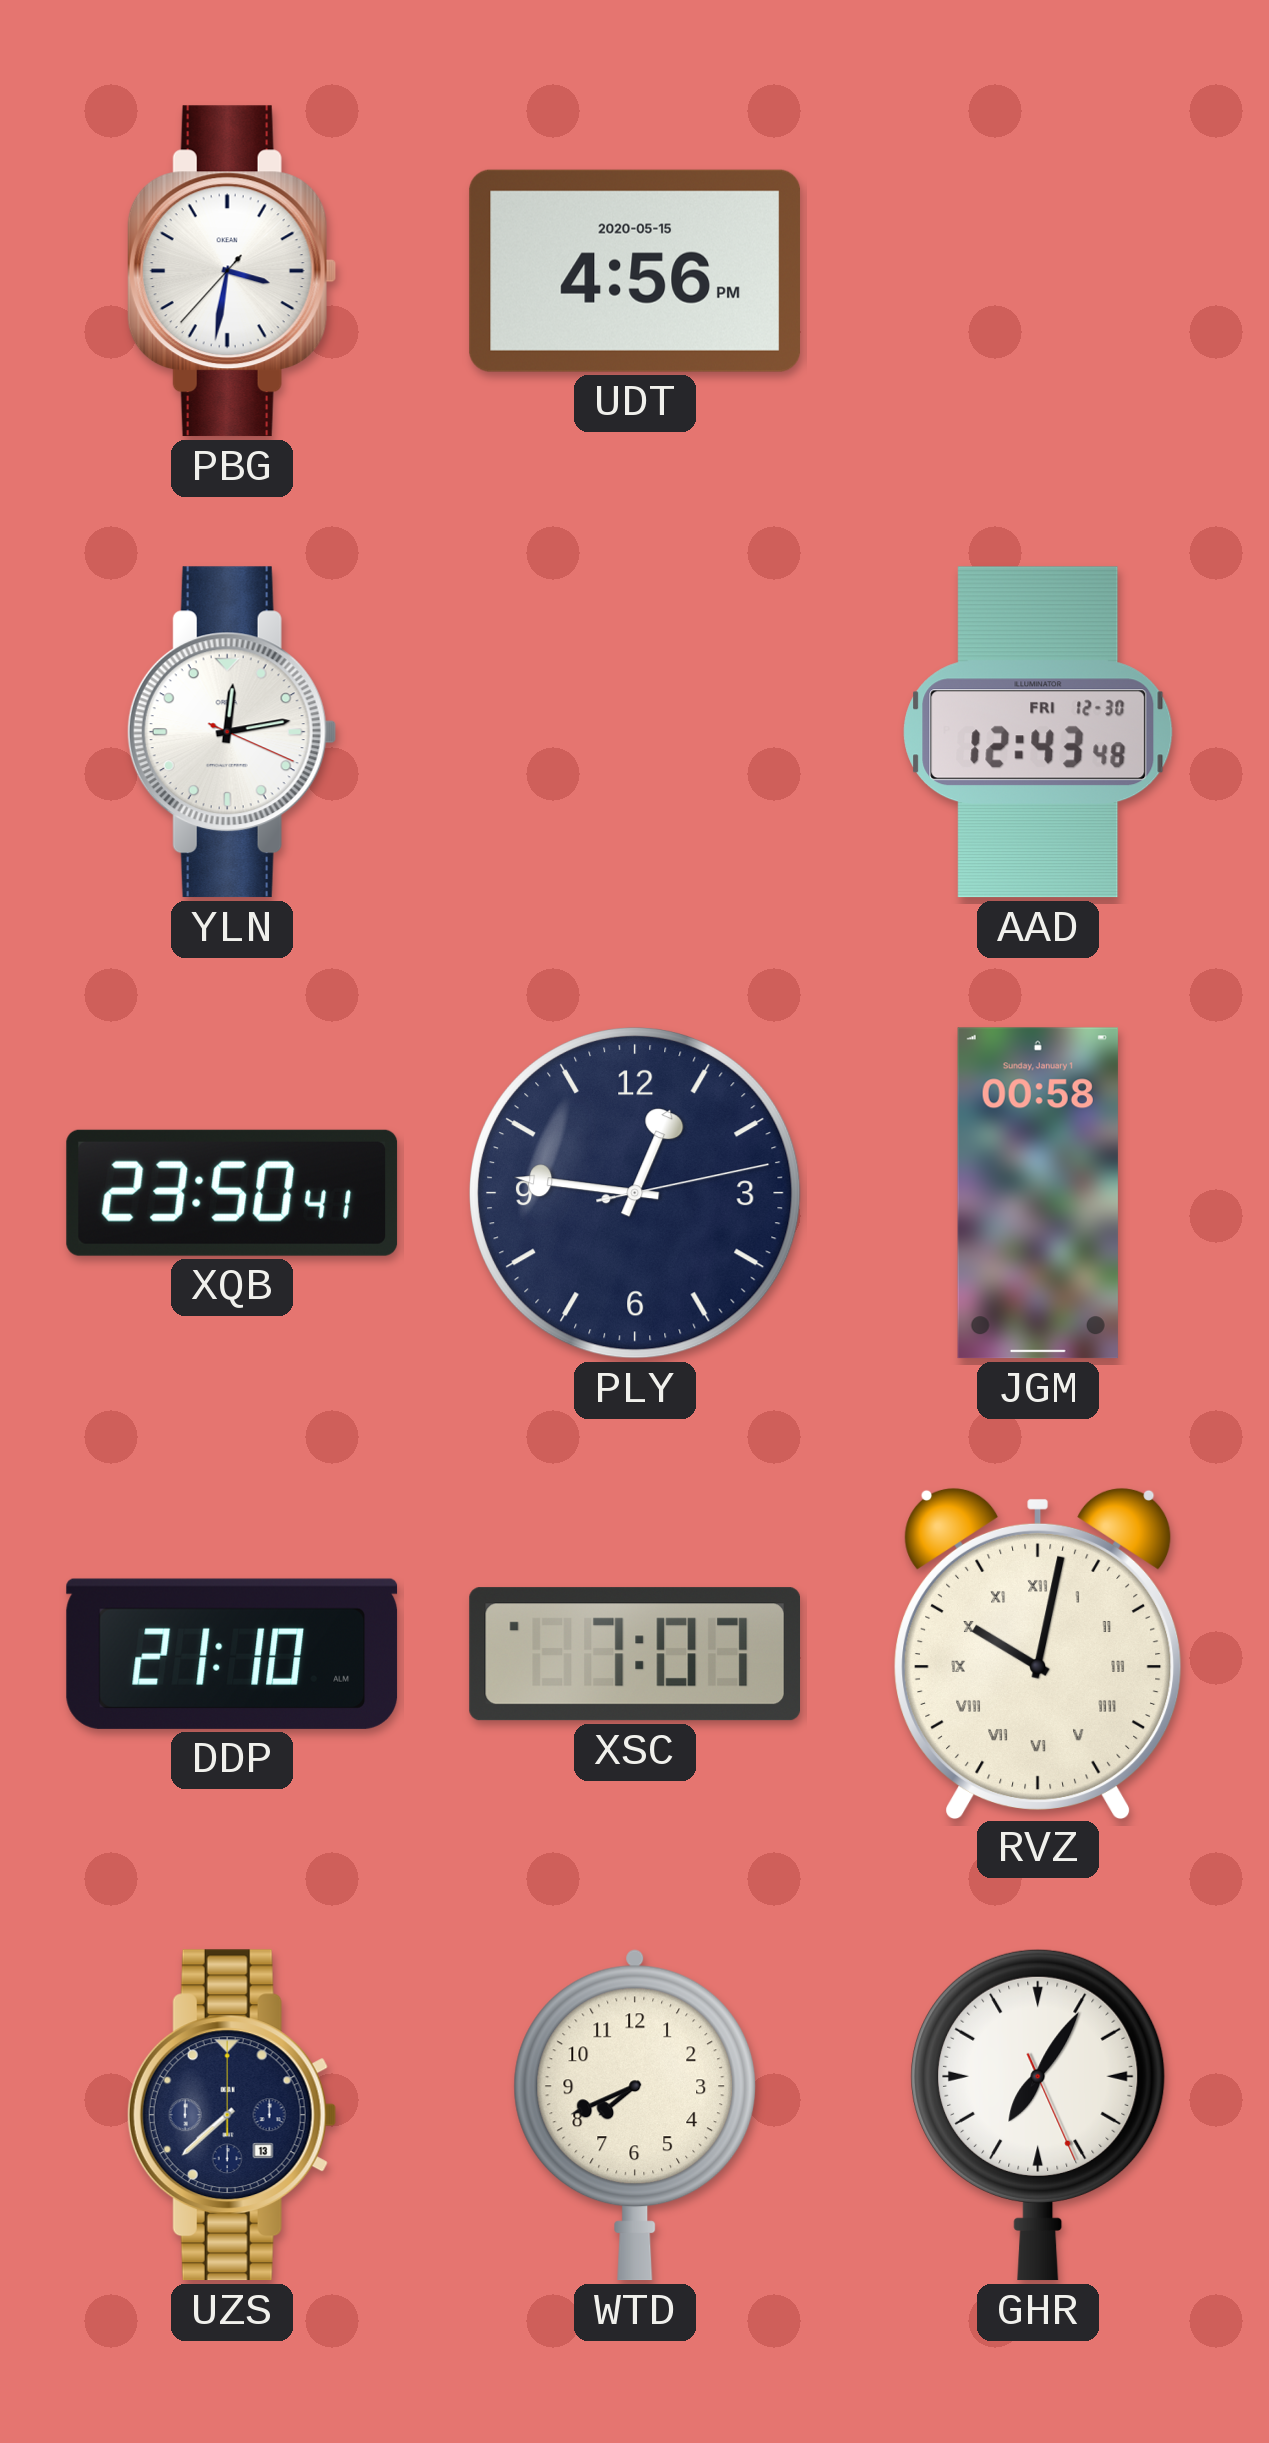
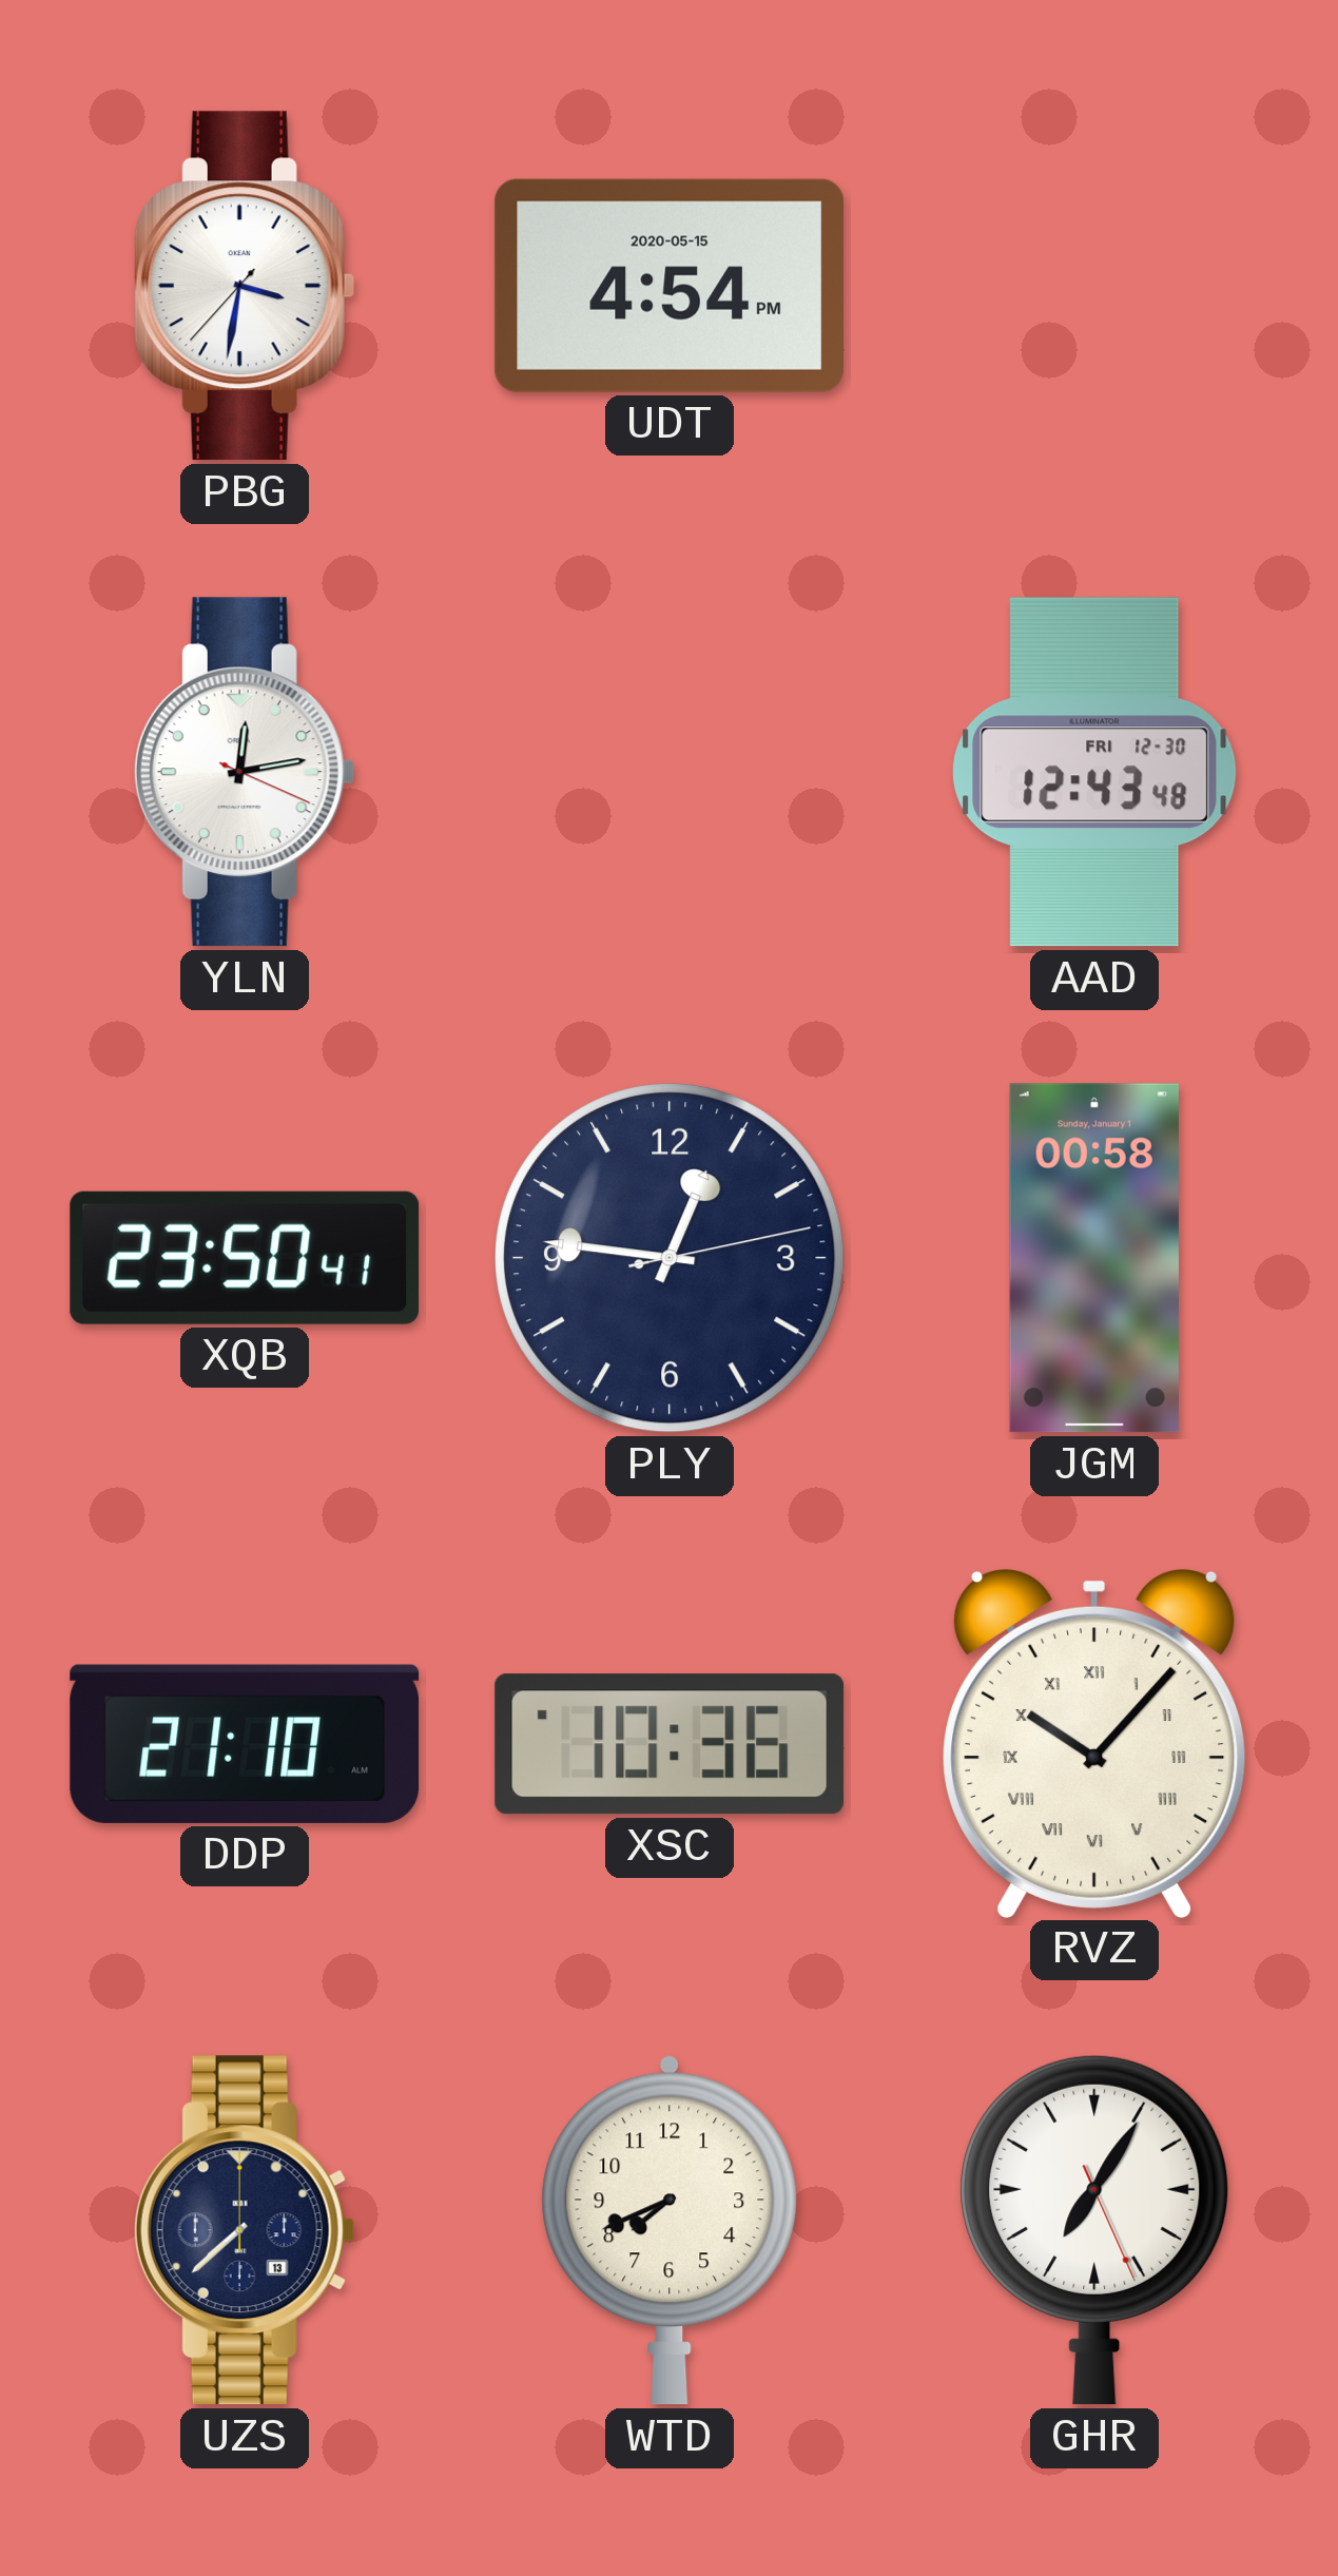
UDT: 4:56 -> 4:54 (670, 286)
XSC: 7:07 -> 10:36 (668, 1744)
RVZ: 10:02 -> 10:07 (1094, 1743)
